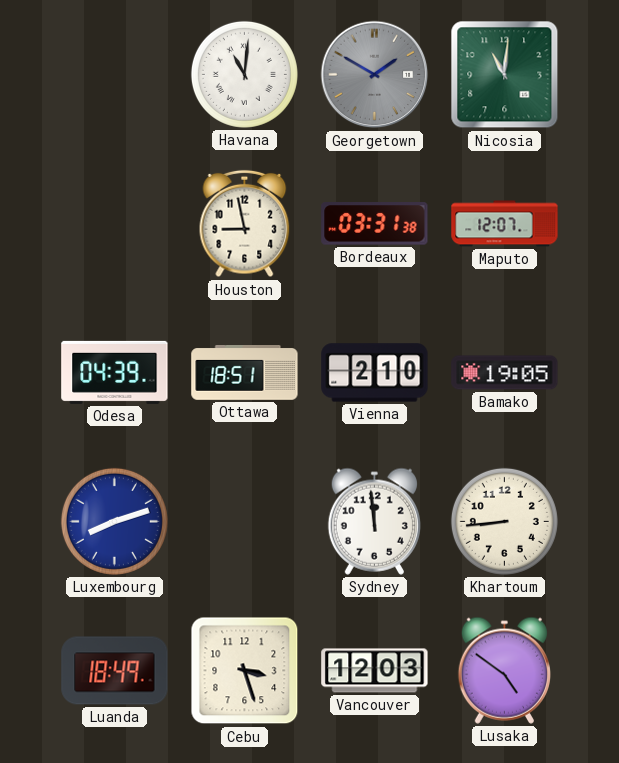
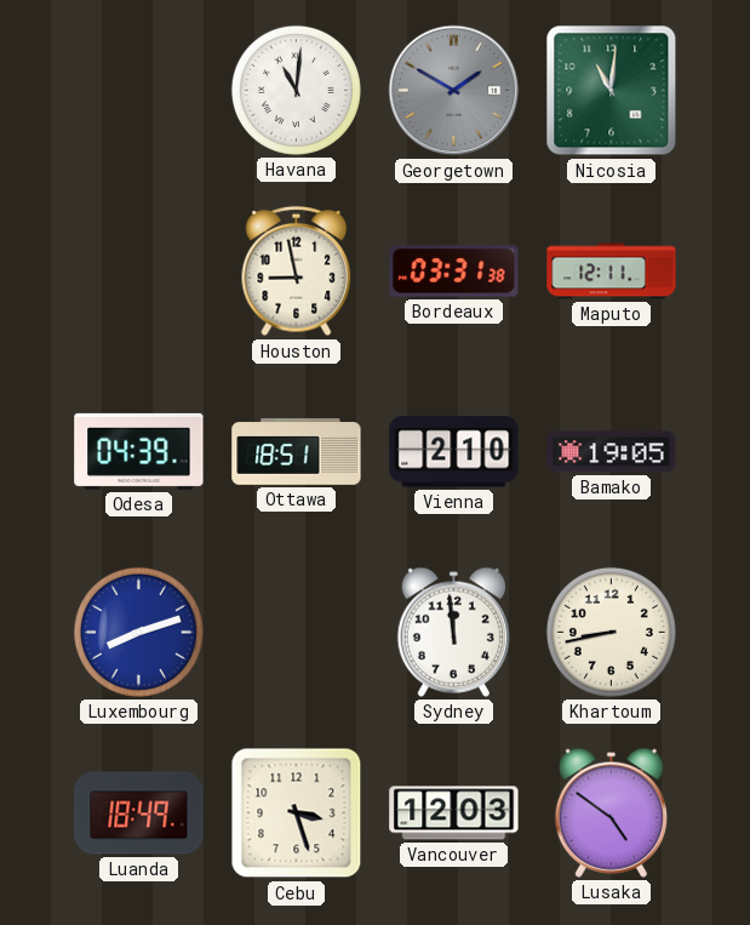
Maputo: 12:07 -> 12:11 (612, 272)
Khartoum: 8:44 -> 8:43 (611, 632)
